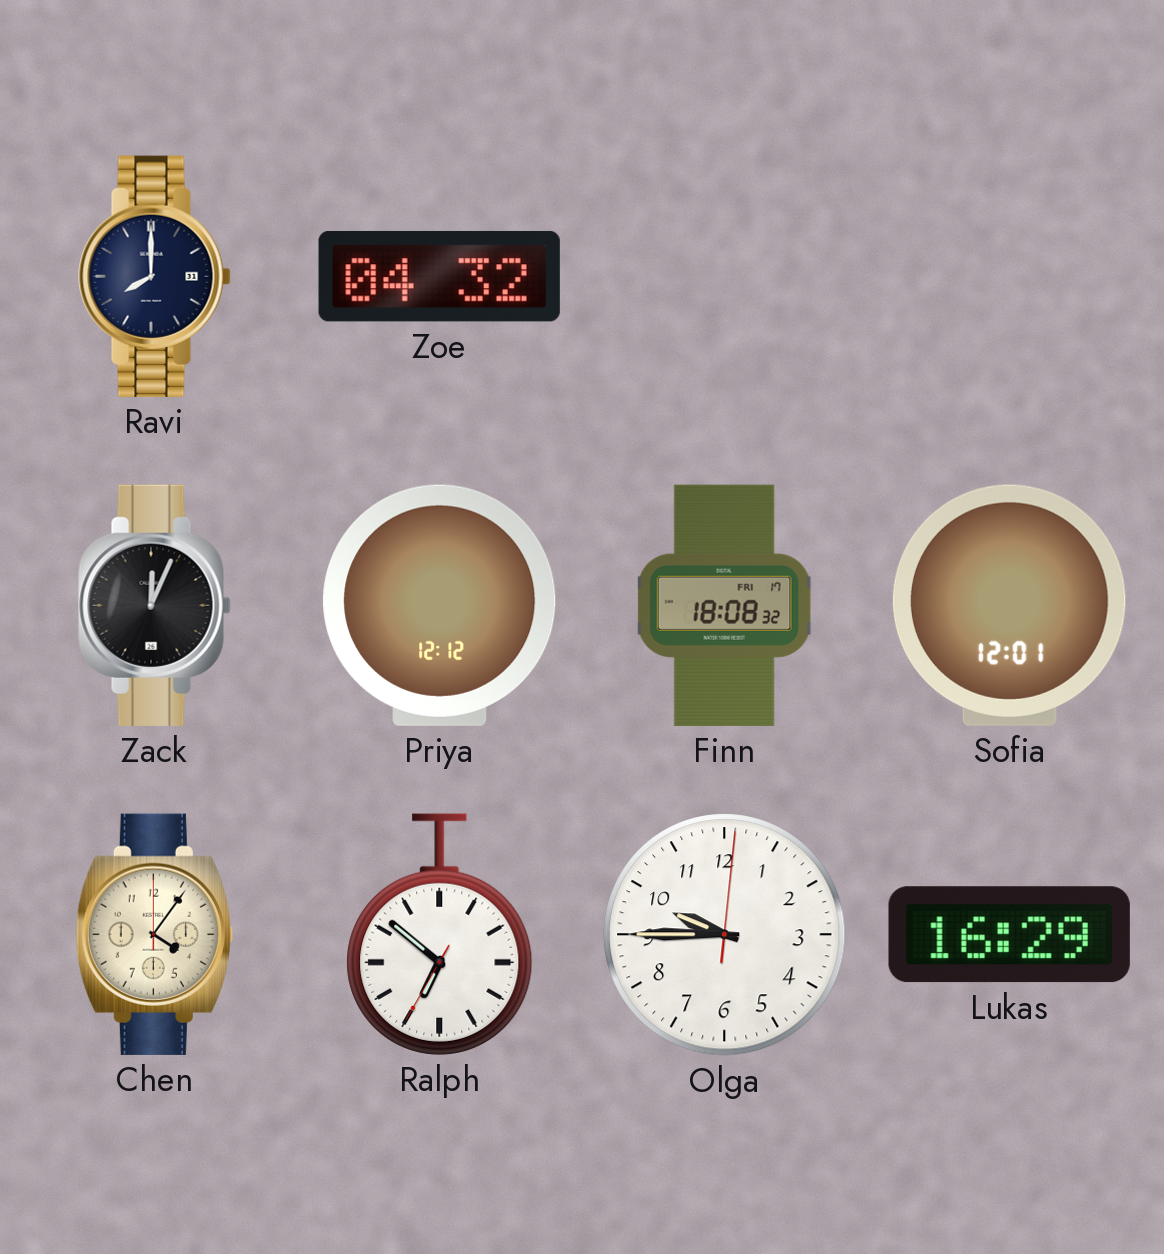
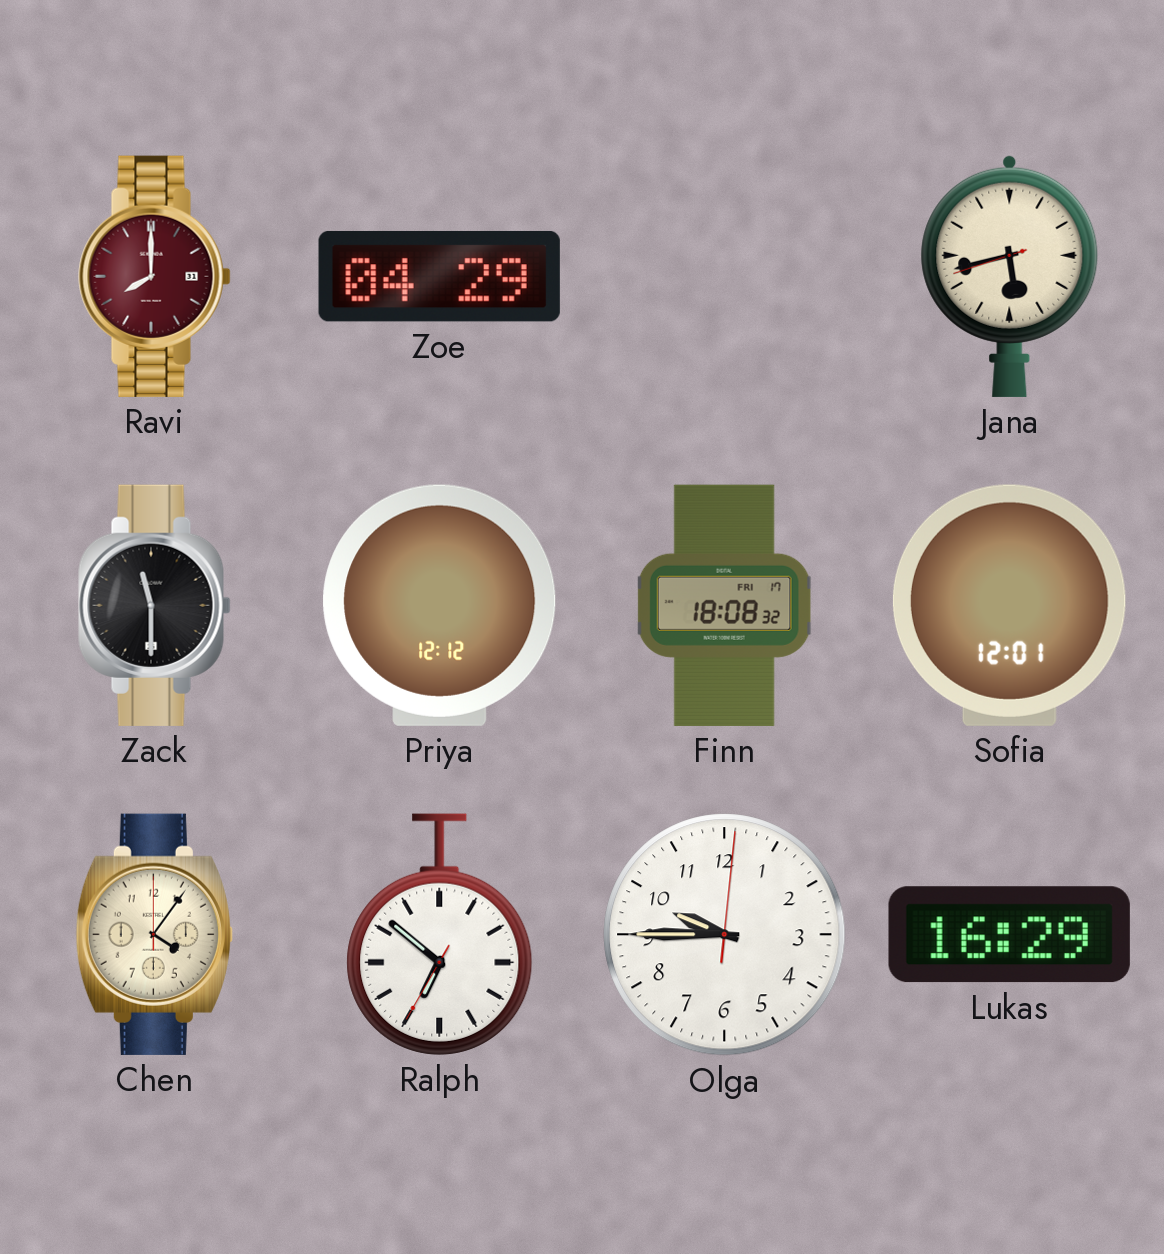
Ravi dial: navy -> burgundy (155, 276)
Zoe: 04:32 -> 04:29 (439, 276)
Jana: none -> 5:42 (1010, 276)
Zack: 12:04 -> 11:30 (155, 605)
